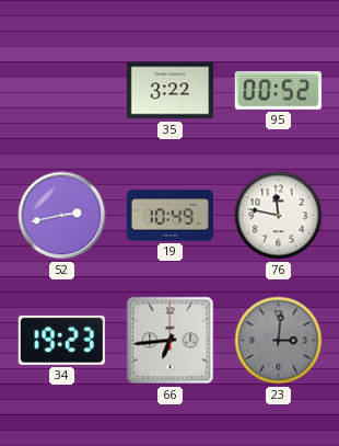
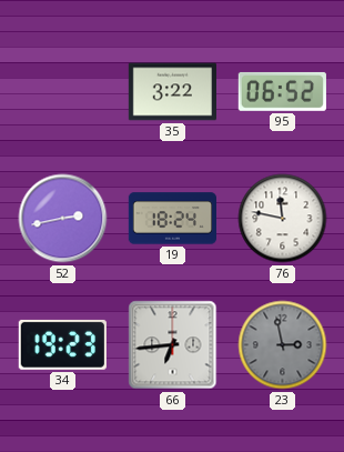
95: 00:52 -> 06:52 (282, 91)
19: 10:49 -> 18:24 (172, 219)
23: 3:01 -> 2:58 (283, 345)
